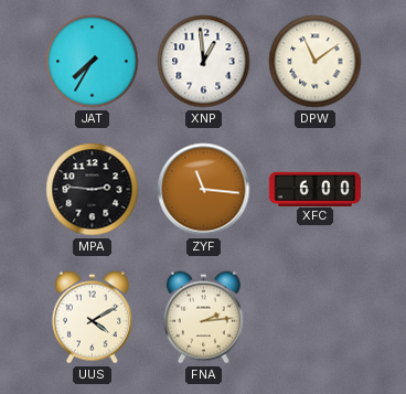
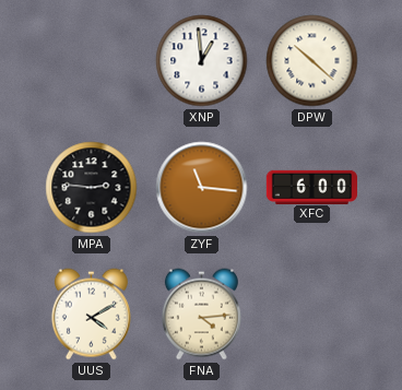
JAT: 7:35 -> none (93, 62)
DPW: 11:09 -> 10:22 (312, 61)
FNA: 2:14 -> 4:14 (201, 315)
